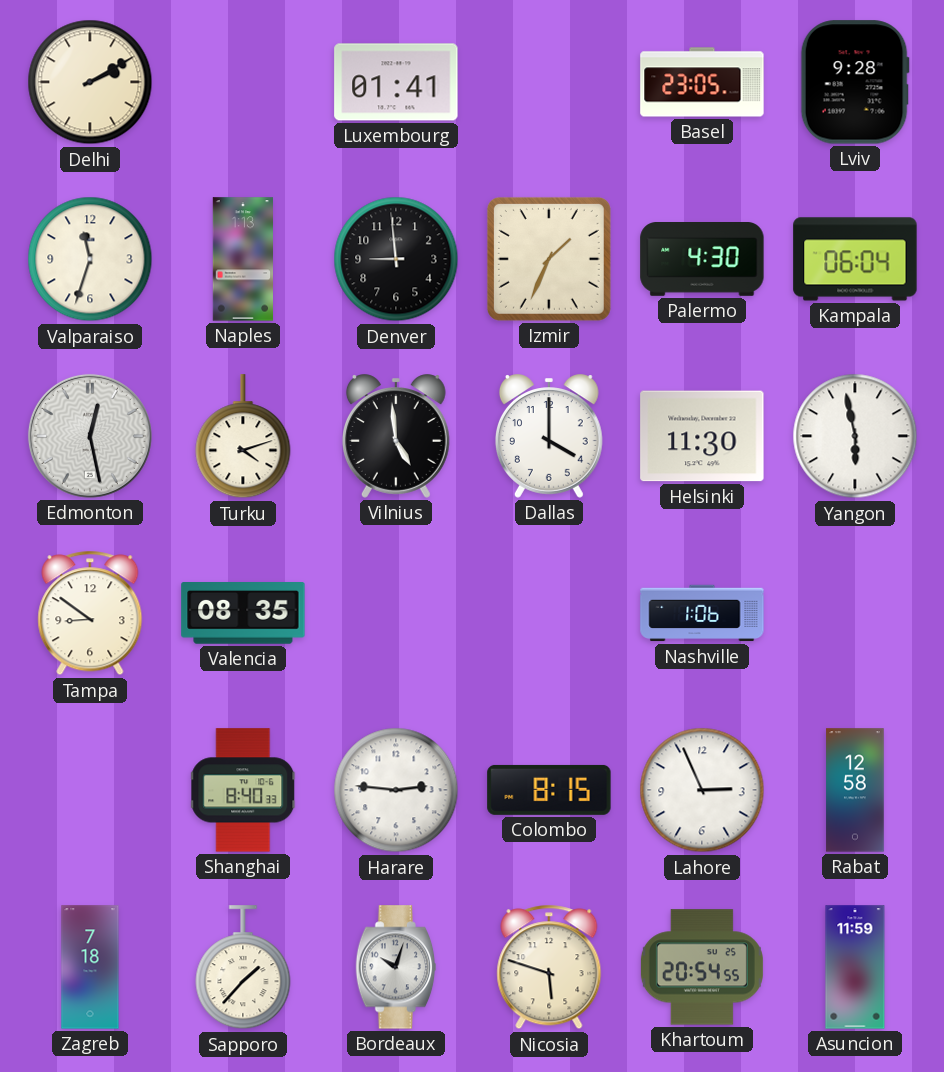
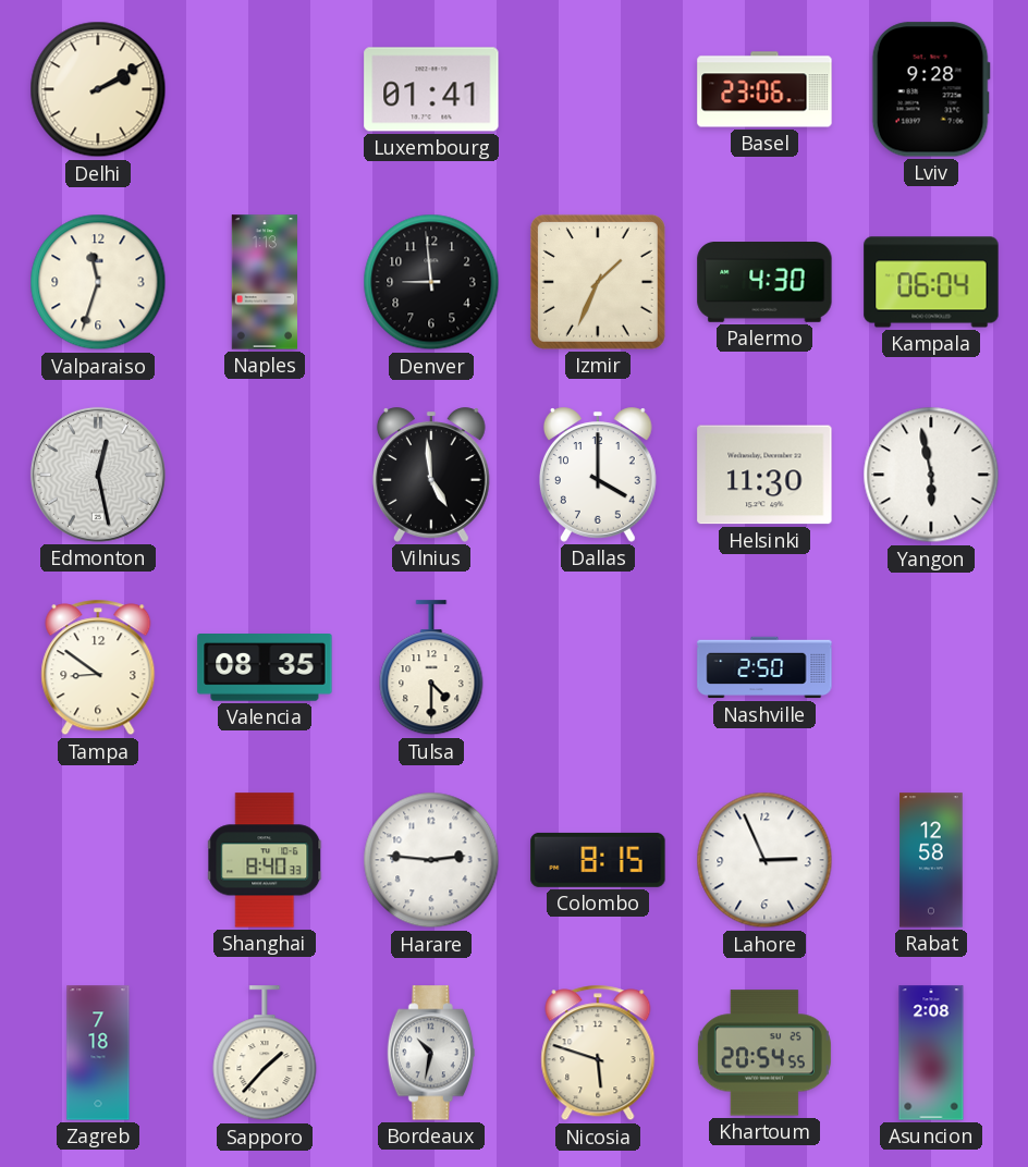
Basel: 23:05 -> 23:06 (764, 89)
Turku: 4:12 -> none (243, 437)
Tulsa: none -> 4:30 (431, 668)
Nashville: 1:06 -> 2:50 (764, 667)
Bordeaux: 10:03 -> 10:32 (431, 1053)
Asuncion: 11:59 -> 2:08 (931, 1053)
